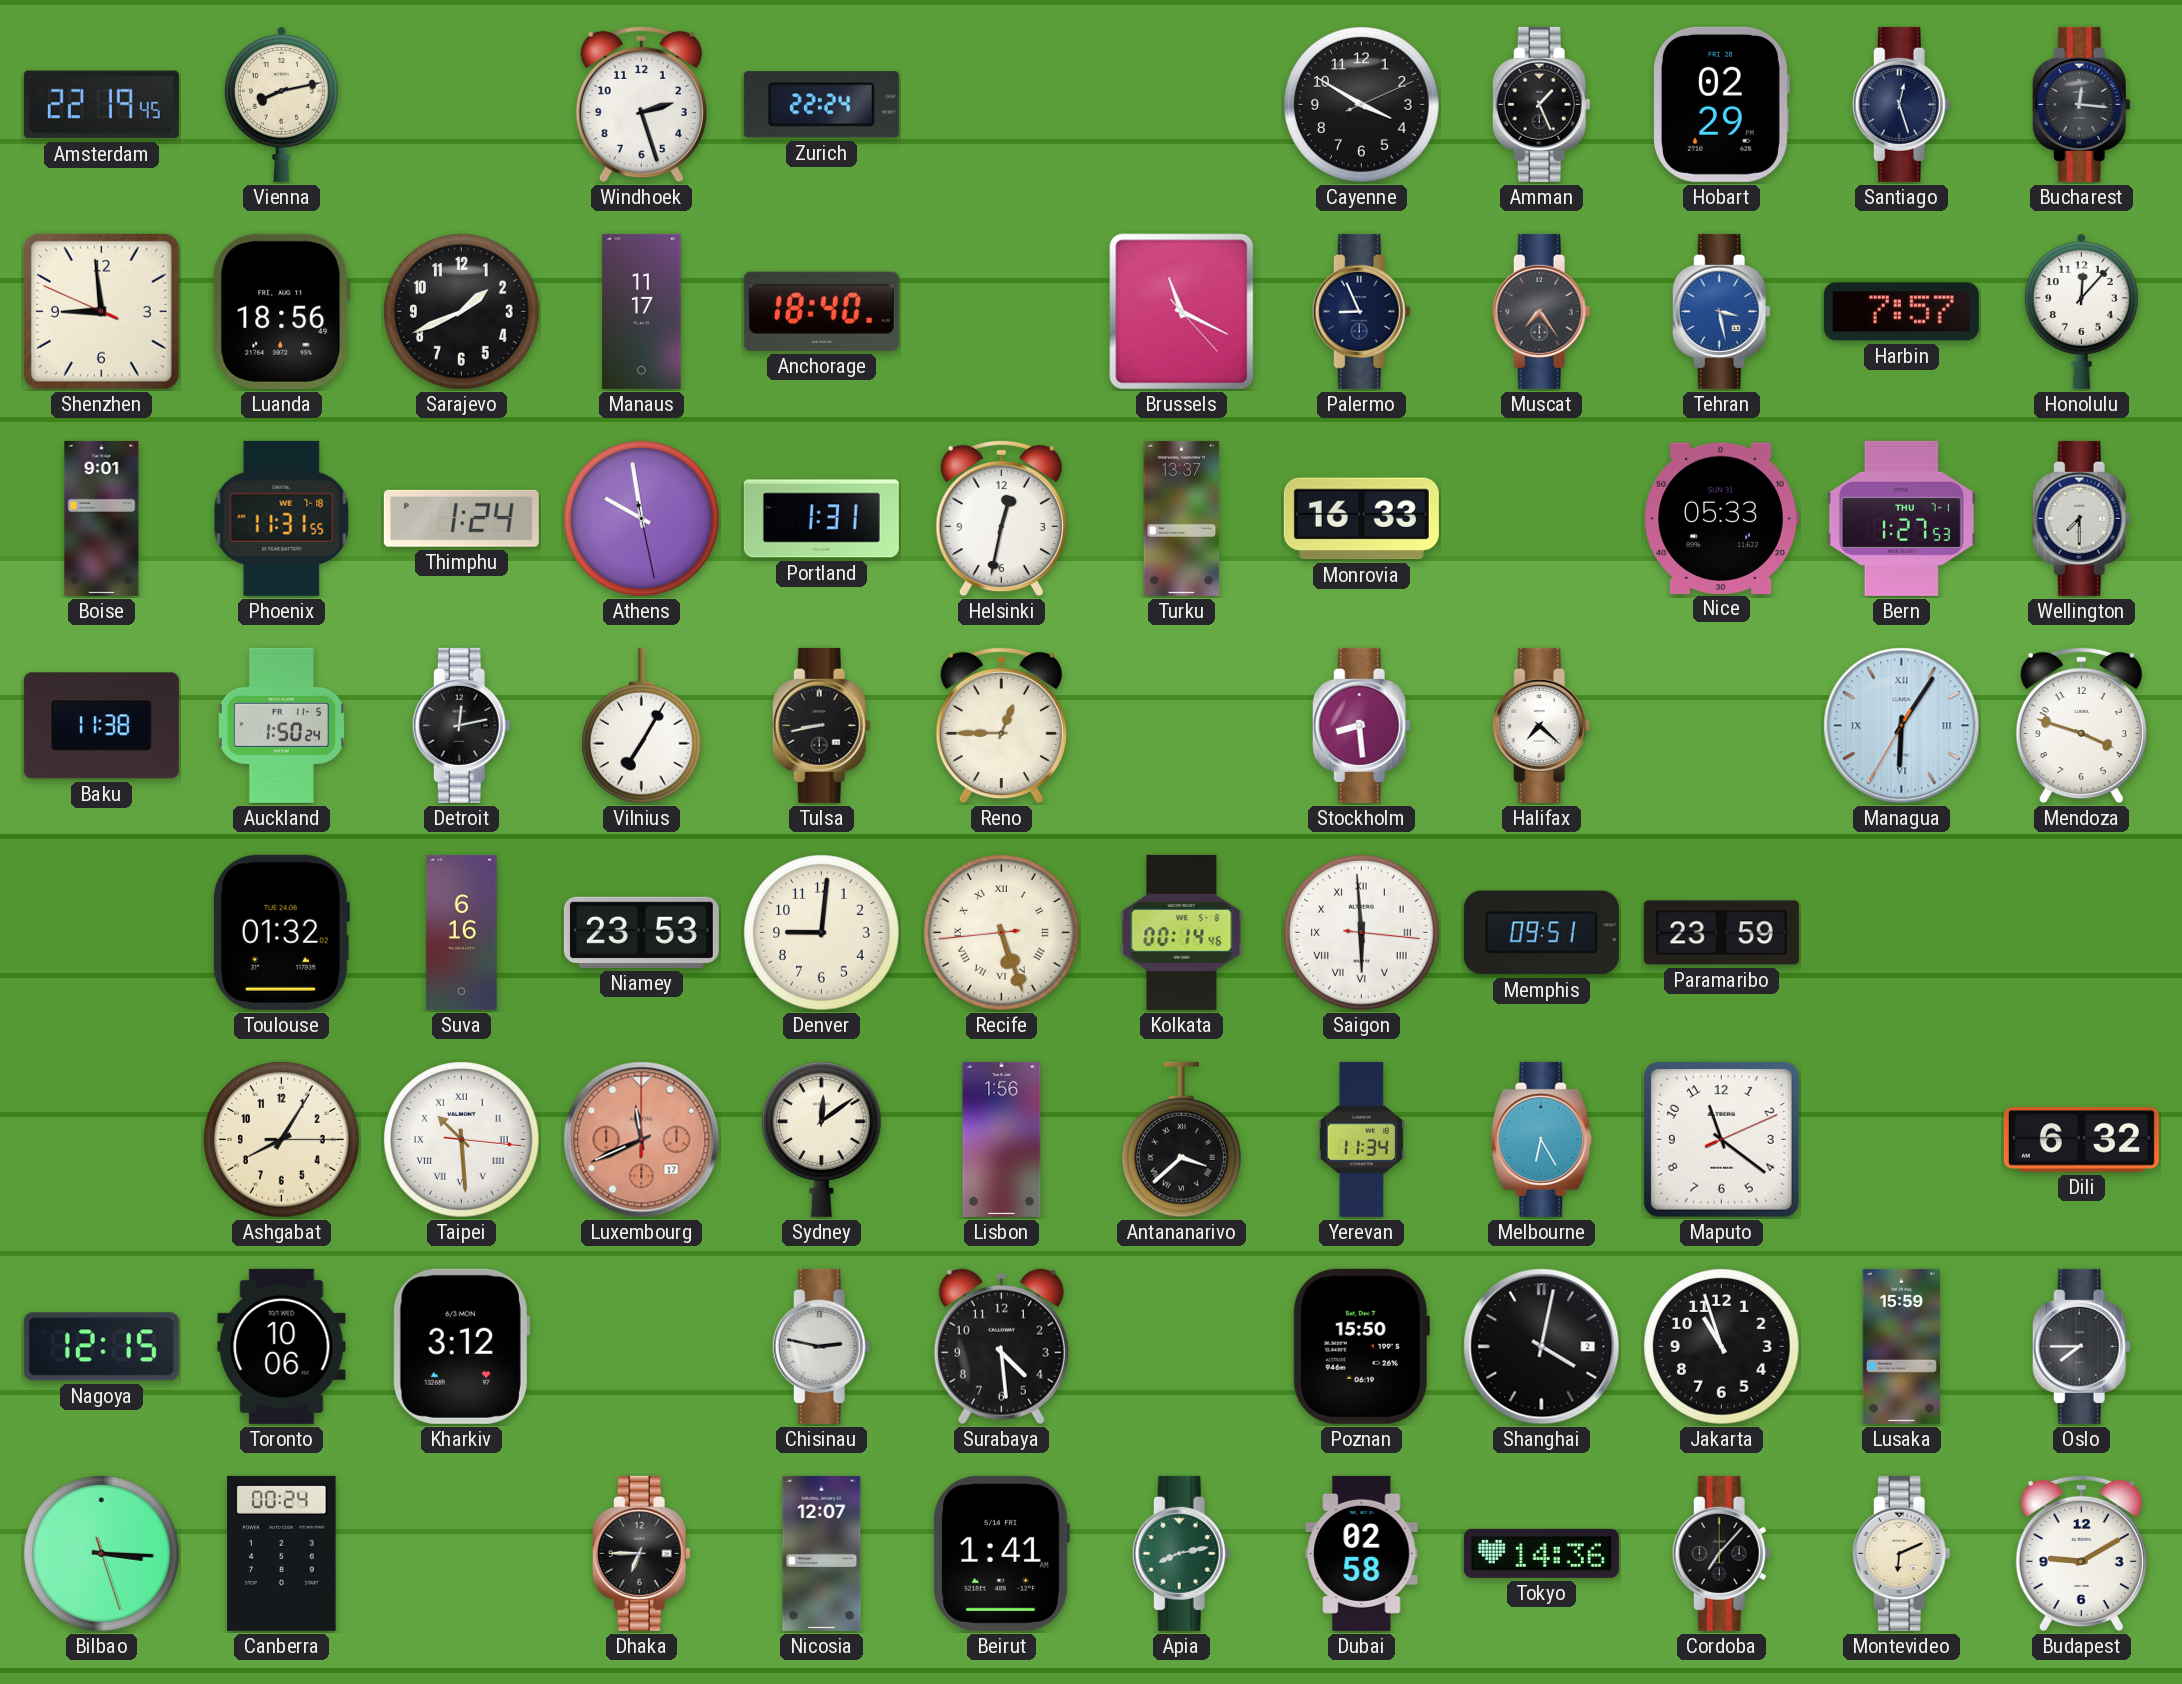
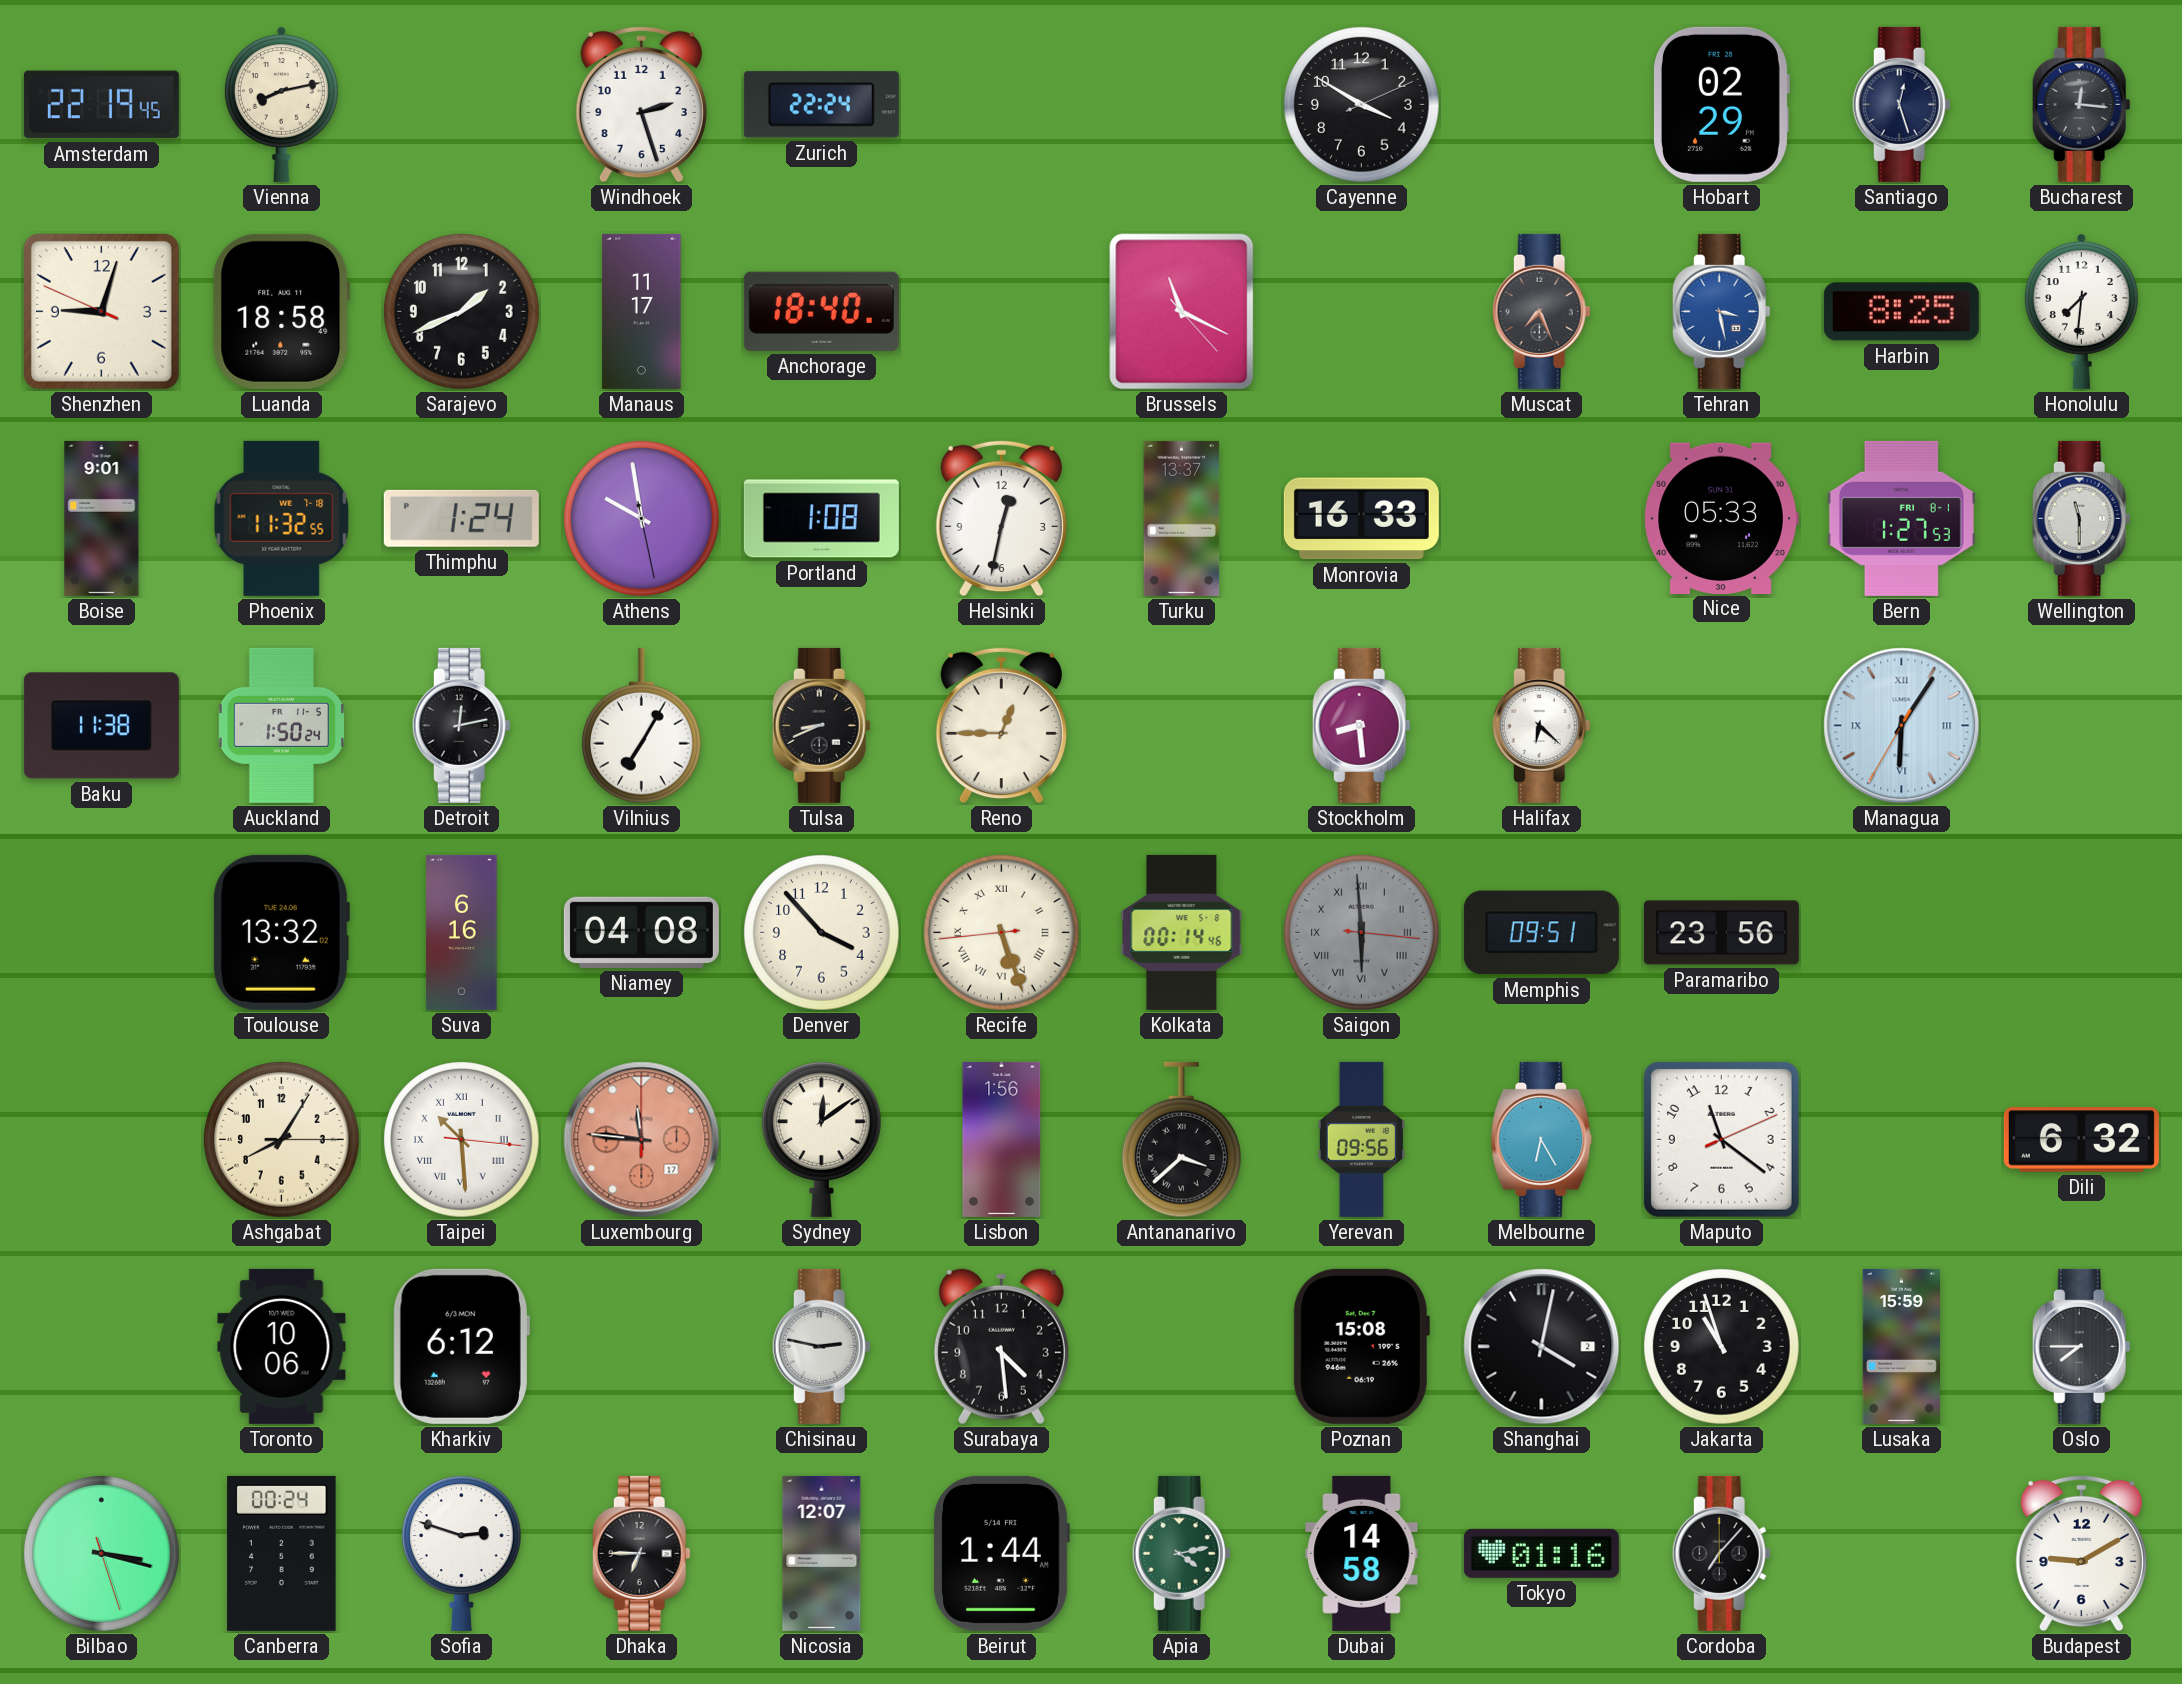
Amman: 1:26 -> none (1541, 104)
Shenzhen: 8:58 -> 9:02 (101, 311)
Luanda: 18:56 -> 18:58 (282, 311)
Palermo: 8:56 -> none (1361, 311)
Muscat: 7:24 -> 7:26 (1541, 311)
Harbin: 7:57 -> 8:25 (1901, 312)
Honolulu: 12:07 -> 7:31 (2081, 311)
Phoenix: 11:31 -> 11:32 (282, 518)
Portland: 1:31 -> 1:08 (821, 519)
Bern date: THU 7-1 -> FRI 8-1 (1901, 518)
Wellington: 7:30 -> 11:30 (2081, 518)
Tulsa: 8:43 -> 8:41 (821, 725)
Halifax: 7:22 -> 6:22 (1541, 725)
Mendoza: 3:48 -> none (2081, 726)
Toulouse: 01:32 -> 13:32 (281, 932)
Niamey: 23:53 -> 04:08 (641, 932)
Denver: 9:01 -> 3:53 (822, 933)
Saigon dial: white -> grey (1362, 933)
Paramaribo: 23:59 -> 23:56 (1721, 933)
Luxembourg: 11:41 -> 11:46 (642, 1140)
Yerevan: 11:34 -> 09:56 (1361, 1139)
Nagoya: 12:15 -> none (101, 1347)
Kharkiv: 3:12 -> 6:12 (461, 1346)
Poznan: 15:50 -> 15:08 (1361, 1346)
Bilbao: 3:15 -> 3:17 (102, 1554)
Sofia: none -> 2:48 (462, 1553)
Beirut: 1:41 -> 1:44 (1001, 1553)
Apia: 8:13 -> 4:13 (1181, 1553)
Dubai: 02:58 -> 14:58 (1362, 1553)
Tokyo: 14:36 -> 01:16 (1541, 1553)
Montevideo: 6:11 -> none (1901, 1553)
